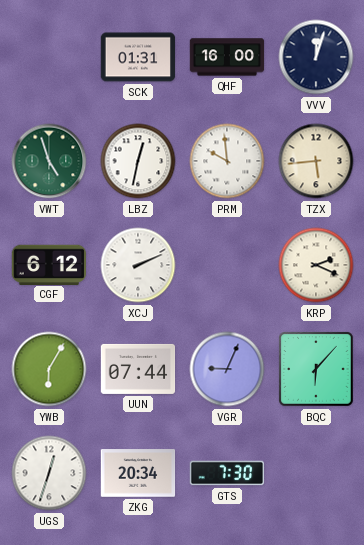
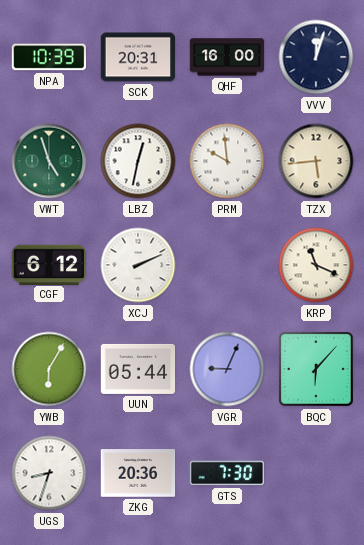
NPA: none -> 10:39 (49, 57)
SCK: 01:31 -> 20:31 (138, 57)
KRP: 2:19 -> 11:19 (316, 265)
UUN: 07:44 -> 05:44 (138, 369)
UGS: 12:33 -> 8:33 (49, 473)
ZKG: 20:34 -> 20:36 (138, 473)
